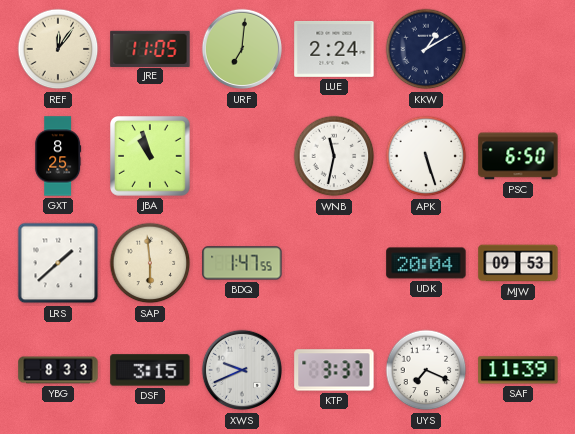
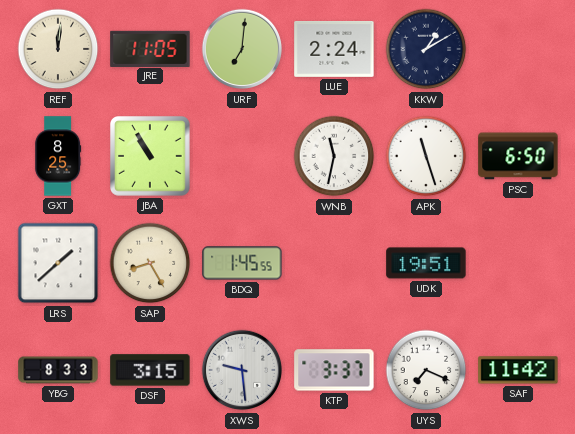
REF: 12:06 -> 12:01 (58, 49)
JBA: 10:57 -> 10:55 (150, 156)
APK: 5:27 -> 11:27 (426, 156)
SAP: 5:59 -> 8:25 (150, 263)
BDQ: 1:47 -> 1:45 (242, 263)
UDK: 20:04 -> 19:51 (426, 263)
MJW: 09:53 -> none (518, 263)
XWS: 9:41 -> 9:29 (242, 370)
SAF: 11:39 -> 11:42 (518, 370)
